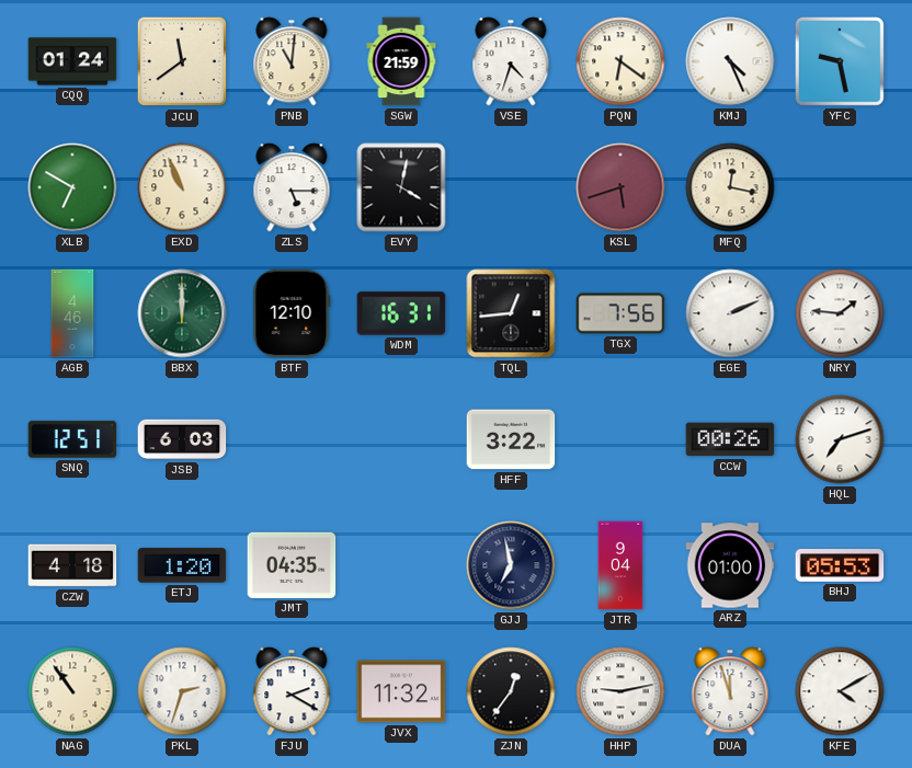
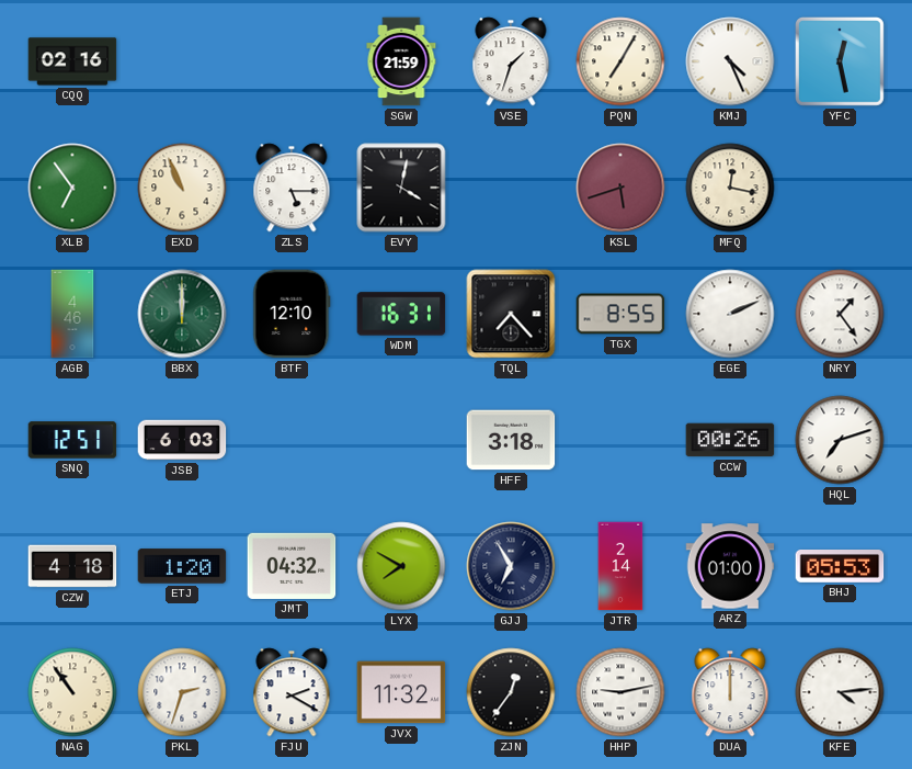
CQQ: 01:24 -> 02:16 (72, 61)
JCU: 11:39 -> none (182, 61)
PNB: 11:01 -> none (292, 61)
VSE: 4:33 -> 1:33 (511, 61)
PQN: 6:21 -> 7:05 (620, 61)
YFC: 9:28 -> 12:28 (841, 63)
XLB: 6:50 -> 6:54 (72, 188)
TQL: 12:44 -> 7:23 (511, 314)
TGX: 7:56 -> 8:55 (620, 314)
NRY: 1:46 -> 1:24 (840, 314)
HFF: 3:22 -> 3:18 (511, 440)
JMT: 04:35 -> 04:32 (292, 566)
LYX: none -> 7:50 (401, 566)
GJJ: 6:58 -> 6:55 (511, 566)
JTR: 9:04 -> 2:14 (620, 566)
DUA: 11:57 -> 12:00 (730, 692)
KFE: 4:10 -> 4:14 (840, 692)
